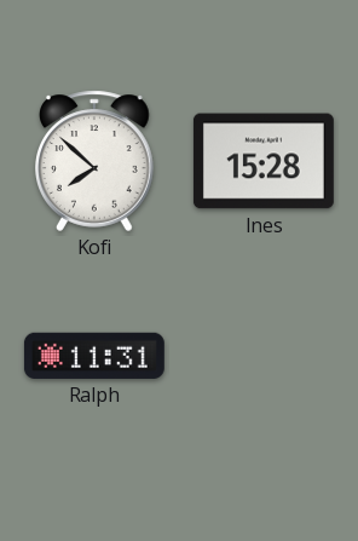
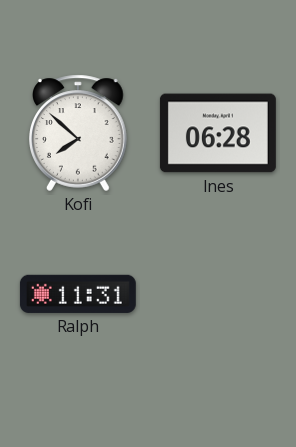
Ines: 15:28 -> 06:28 (218, 133)
